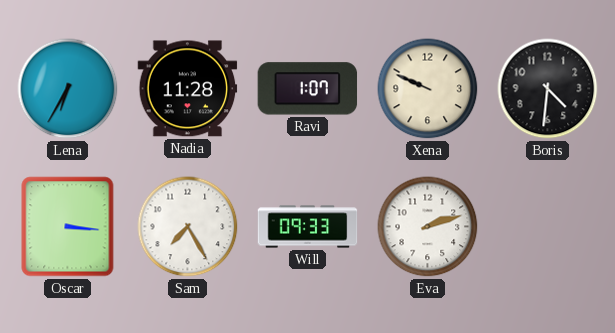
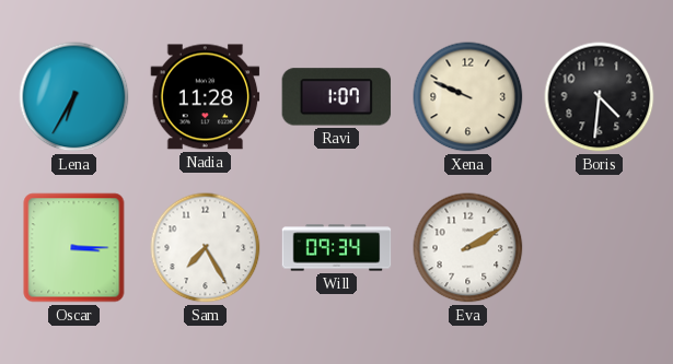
Oscar: 3:16 -> 3:15 (74, 248)
Will: 09:33 -> 09:34 (337, 248)
Eva: 2:12 -> 2:10 (468, 248)
